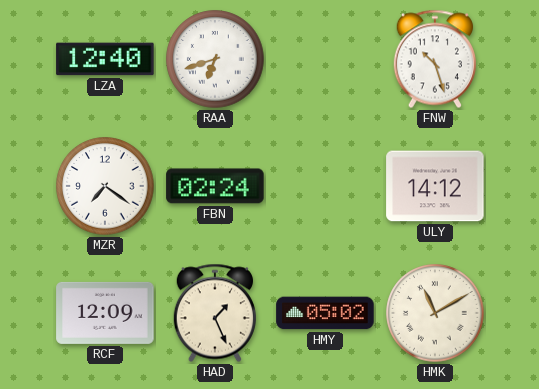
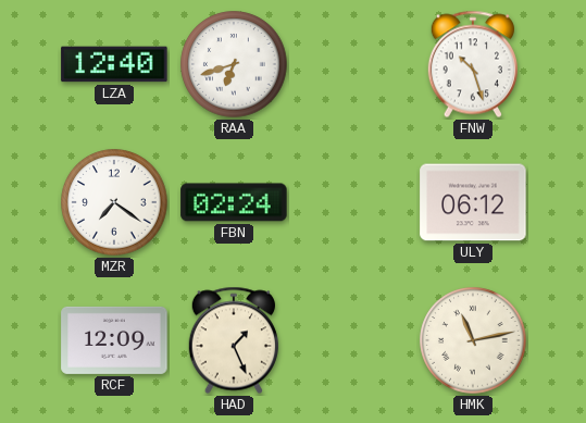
ULY: 14:12 -> 06:12 (473, 202)
HMY: 05:02 -> none (325, 313)
HMK: 11:10 -> 11:13 (473, 340)
